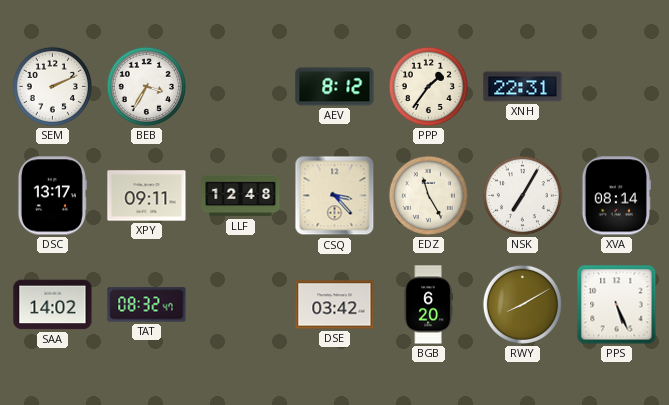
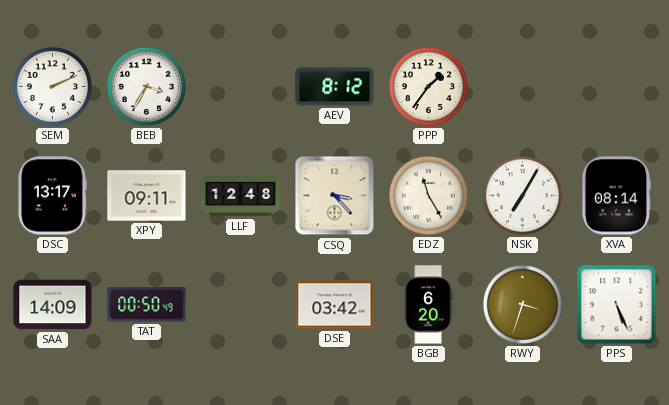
XNH: 22:31 -> none (523, 87)
SAA: 14:02 -> 14:09 (53, 305)
TAT: 08:32 -> 00:50 (147, 305)
RWY: 8:10 -> 3:33 (522, 304)
